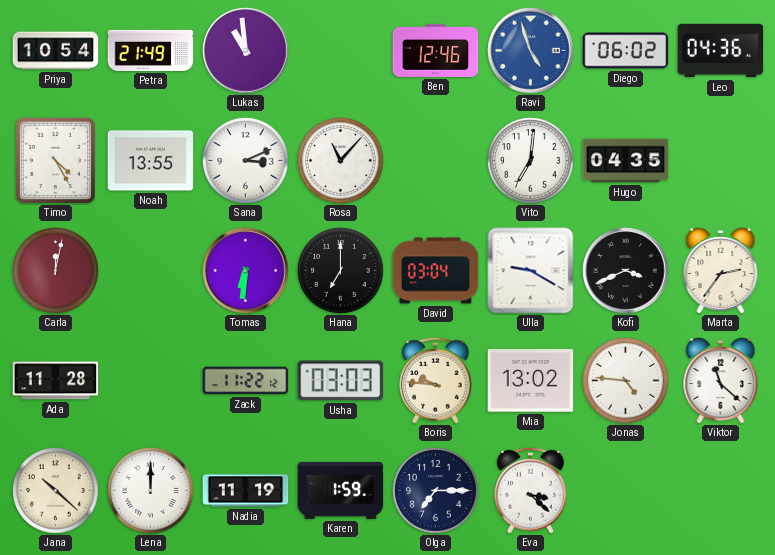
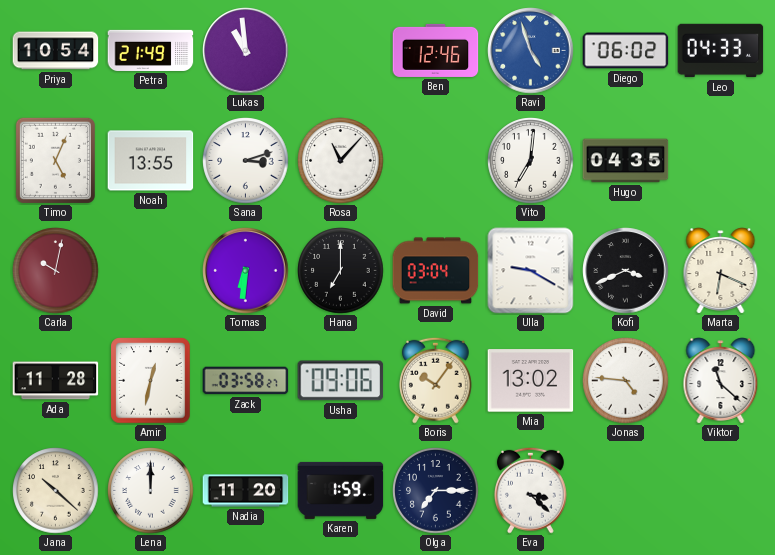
Leo: 04:36 -> 04:33 (721, 51)
Timo: 4:25 -> 5:04 (55, 160)
Sana: 3:11 -> 3:12 (246, 161)
Carla: 12:02 -> 10:02 (56, 271)
Marta: 2:36 -> 6:19 (721, 271)
Amir: none -> 12:32 (151, 381)
Zack: 11:22 -> 03:58 (246, 381)
Usha: 03:03 -> 09:06 (341, 381)
Boris: 9:46 -> 10:06 (435, 380)
Nadia: 11:19 -> 11:20 (246, 491)
